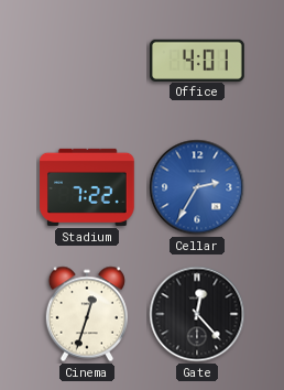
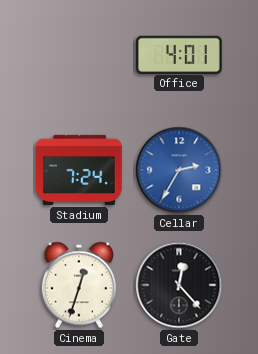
Stadium: 7:22 -> 7:24 (79, 170)
